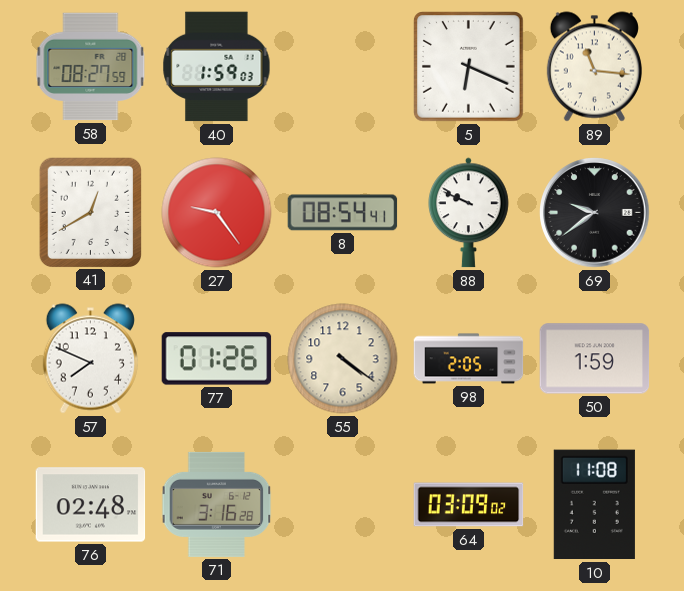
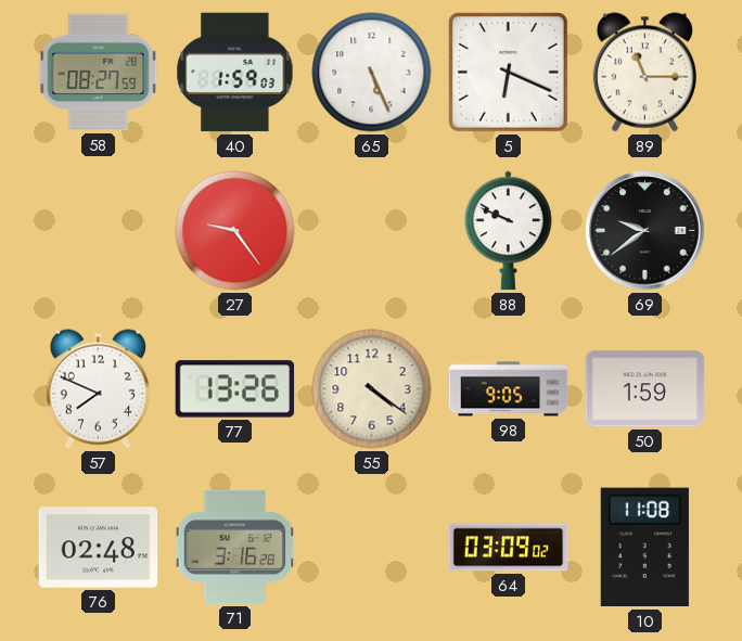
65: none -> 5:26 (372, 73)
89: 11:16 -> 11:15 (644, 73)
41: 12:40 -> none (90, 212)
8: 08:54 -> none (343, 213)
77: 01:26 -> 13:26 (235, 389)
98: 2:05 -> 9:05 (509, 389)
